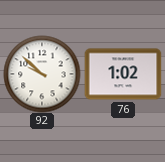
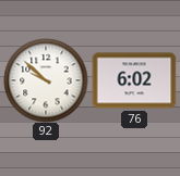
76: 1:02 -> 6:02 (134, 80)
